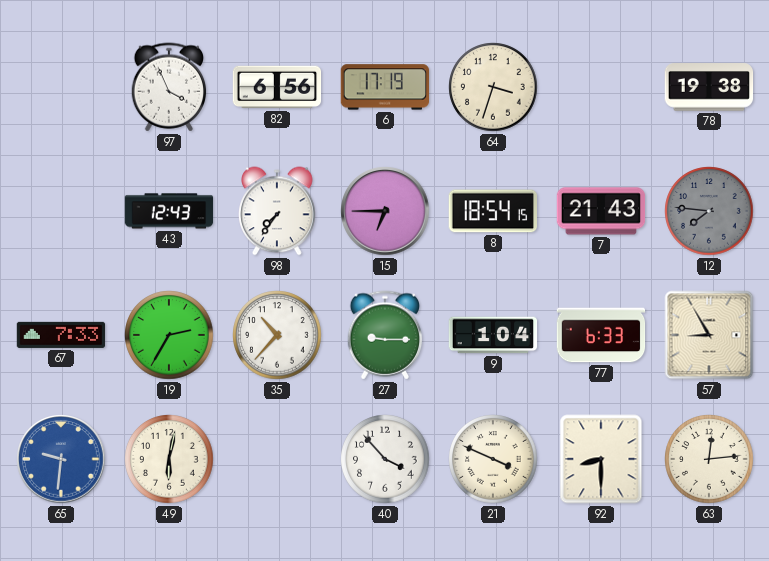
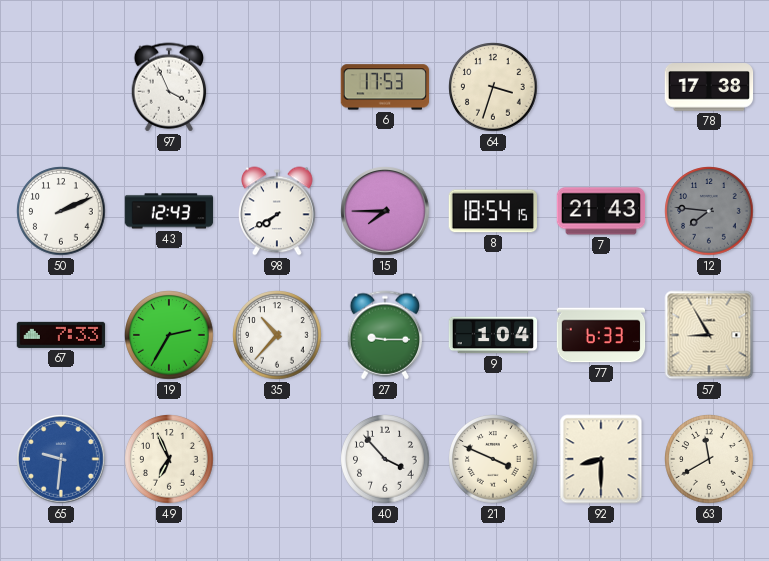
82: 6:56 -> none (277, 87)
6: 17:19 -> 17:53 (385, 87)
78: 19:38 -> 17:38 (709, 87)
50: none -> 2:11 (61, 211)
98: 7:36 -> 7:40 (277, 211)
15: 6:45 -> 7:45 (385, 211)
49: 6:02 -> 6:56 (169, 459)
63: 12:14 -> 11:40 (709, 459)
